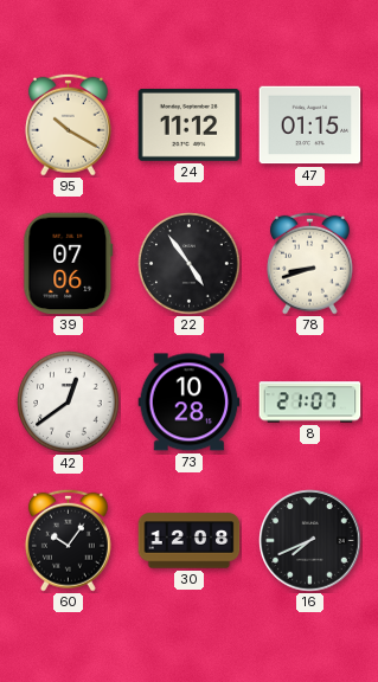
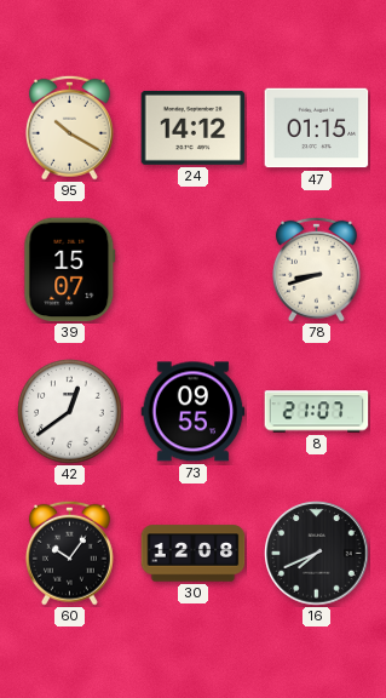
24: 11:12 -> 14:12 (194, 127)
39: 07:06 -> 15:07 (70, 270)
22: 4:54 -> none (190, 264)
73: 10:28 -> 09:55 (194, 412)
